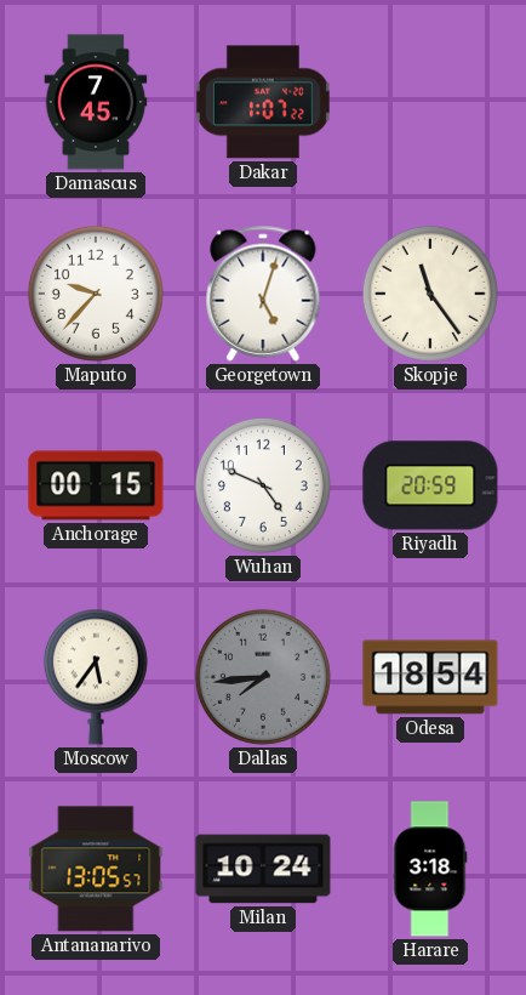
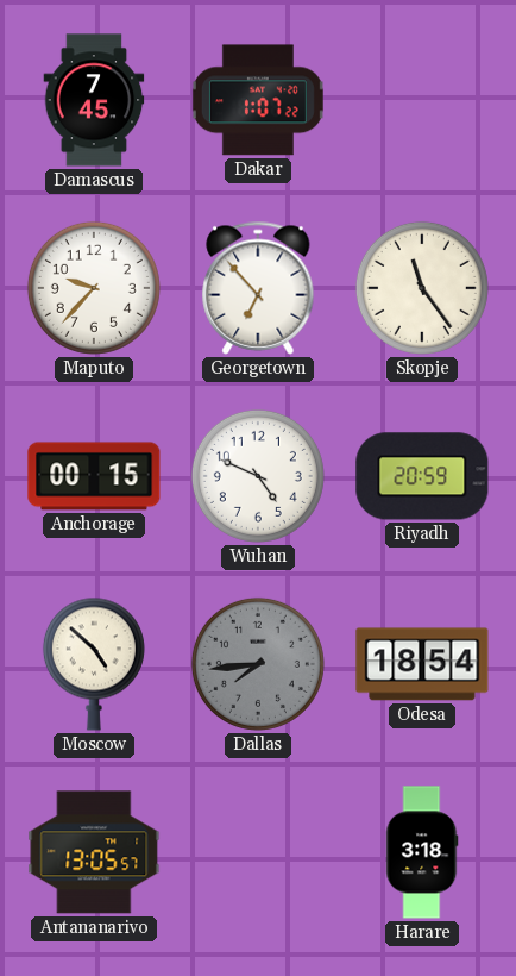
Georgetown: 5:03 -> 6:53 (258, 288)
Moscow: 5:36 -> 4:52 (94, 664)
Milan: 10:24 -> none (263, 869)
